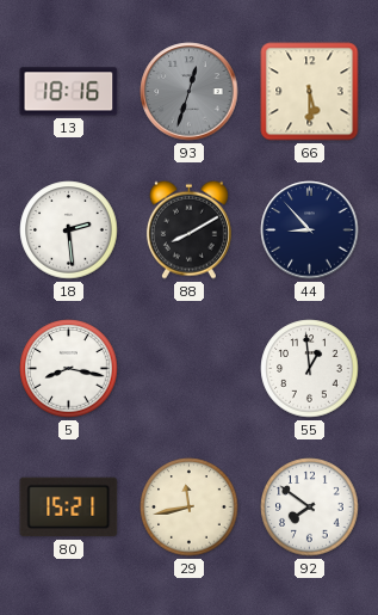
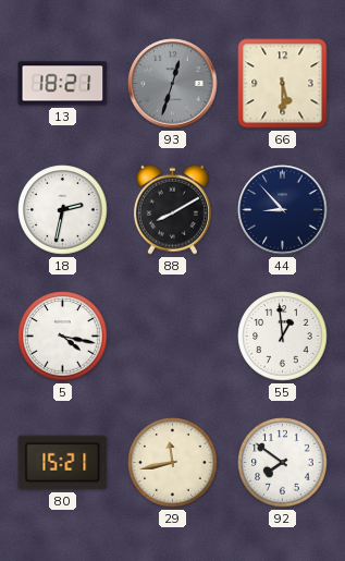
13: 18:16 -> 18:21 (63, 84)
18: 2:29 -> 2:32 (63, 210)
5: 8:17 -> 4:17 (63, 337)
